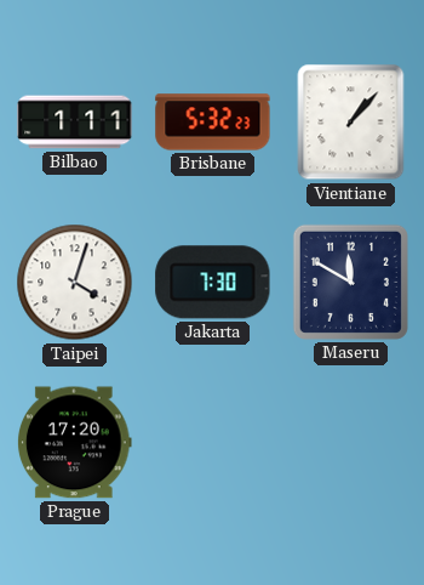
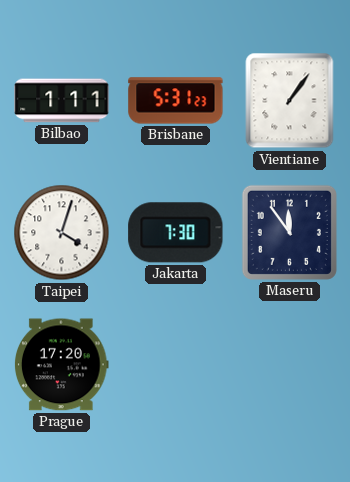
Brisbane: 5:32 -> 5:31 (176, 101)
Vientiane: 1:07 -> 1:06 (290, 101)
Maseru: 11:50 -> 11:54 (289, 232)
